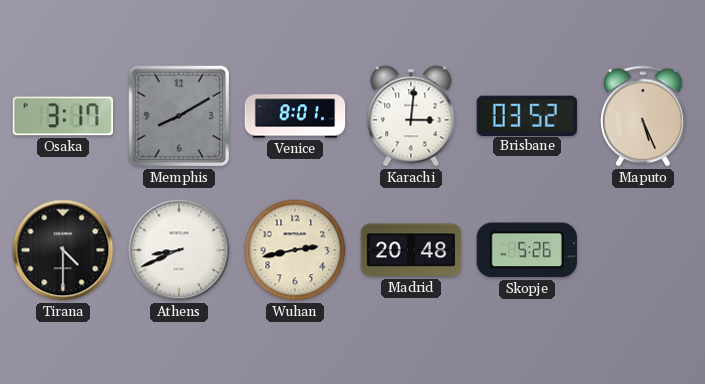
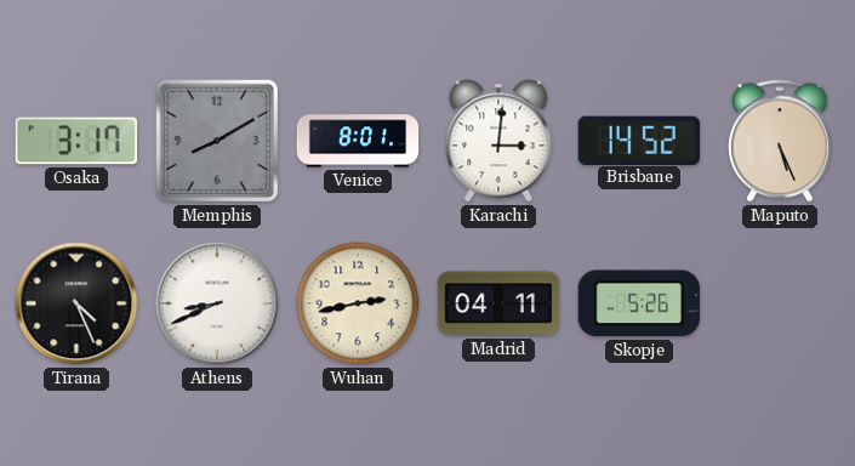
Brisbane: 03:52 -> 14:52 (638, 140)
Tirana: 4:30 -> 4:26 (76, 303)
Madrid: 20:48 -> 04:11 (498, 303)
